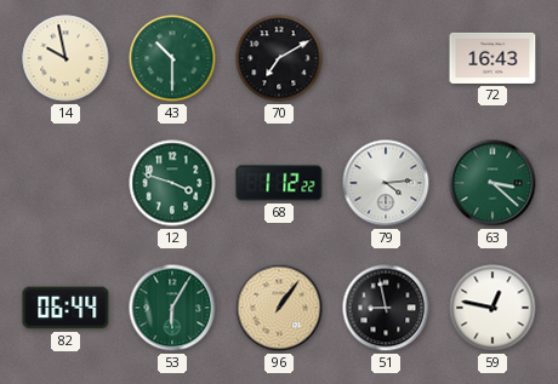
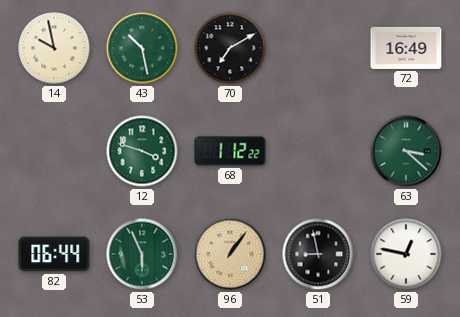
43: 10:30 -> 10:28 (142, 48)
72: 16:43 -> 16:49 (406, 48)
79: 4:14 -> none (386, 183)
53: 6:05 -> 5:56 (142, 254)
